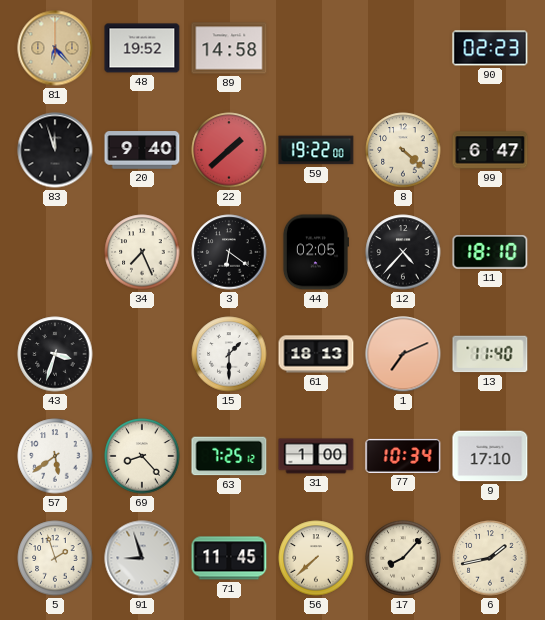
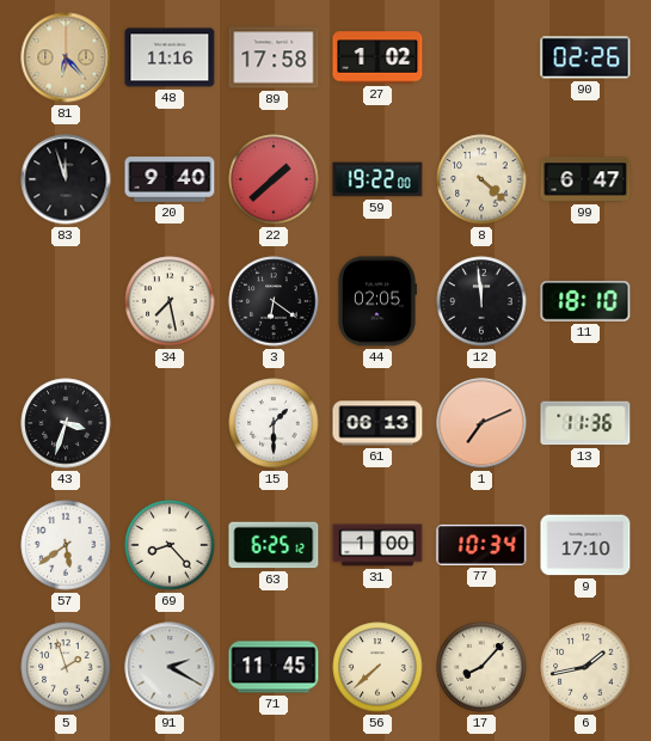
48: 19:52 -> 11:16 (170, 57)
89: 14:58 -> 17:58 (274, 57)
27: none -> 1:02 (377, 57)
90: 02:23 -> 02:26 (585, 57)
34: 7:26 -> 7:28 (170, 301)
12: 4:37 -> 11:59 (481, 301)
61: 18:13 -> 06:13 (377, 423)
13: 11:40 -> 11:36 (585, 423)
63: 7:25 -> 6:25 (274, 545)
91: 8:57 -> 2:20 (170, 667)
